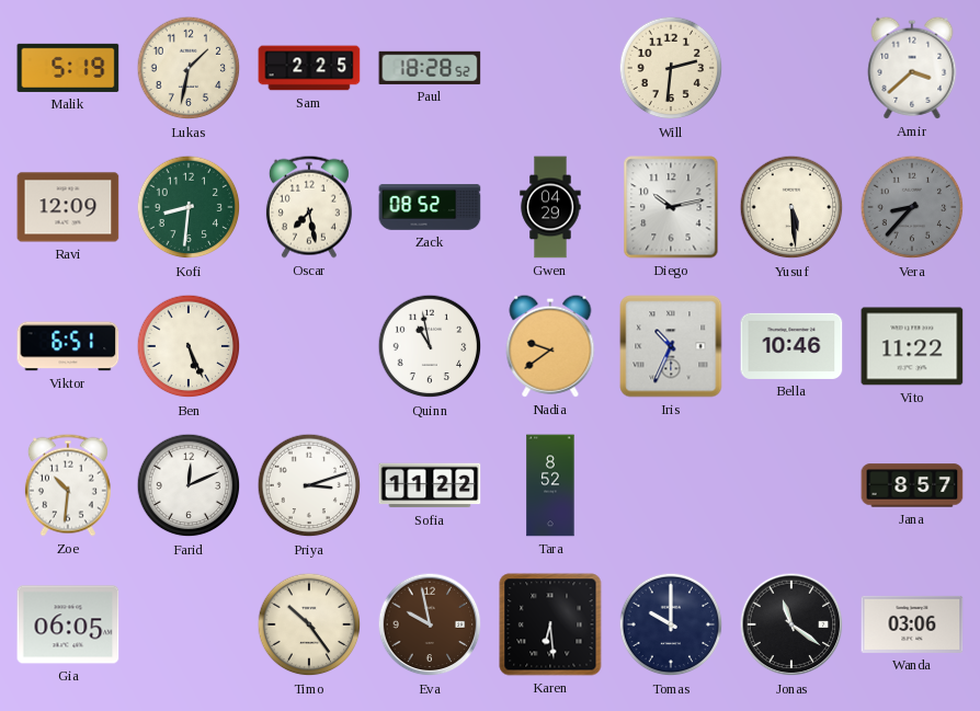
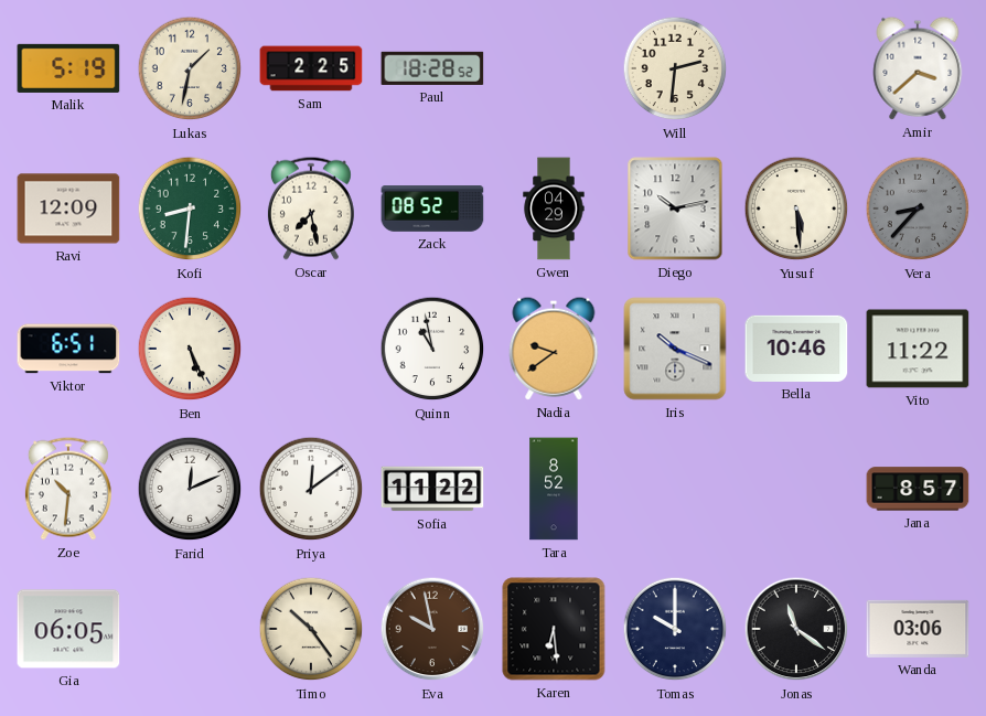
Iris: 10:34 -> 10:19 (675, 349)
Priya: 3:12 -> 12:09 (311, 489)
